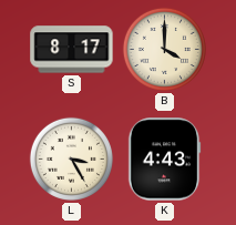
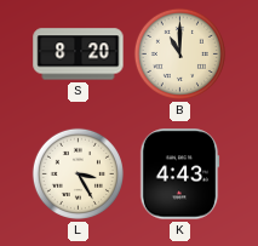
S: 8:17 -> 8:20 (79, 55)
B: 4:00 -> 11:00 (179, 53)
